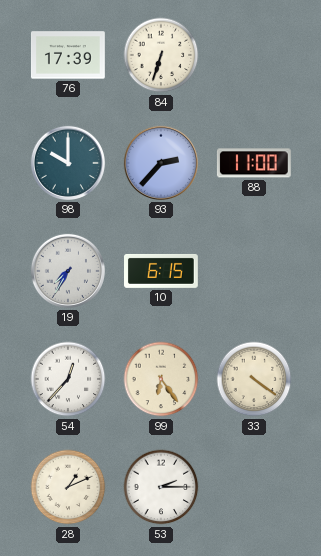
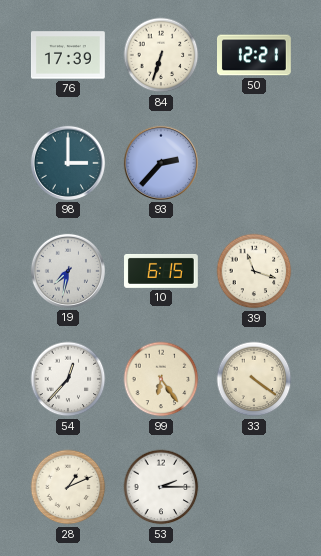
50: none -> 12:21 (255, 55)
98: 10:00 -> 3:00 (68, 163)
88: 11:00 -> none (254, 163)
19: 7:35 -> 7:32 (68, 271)
39: none -> 11:18 (254, 271)
